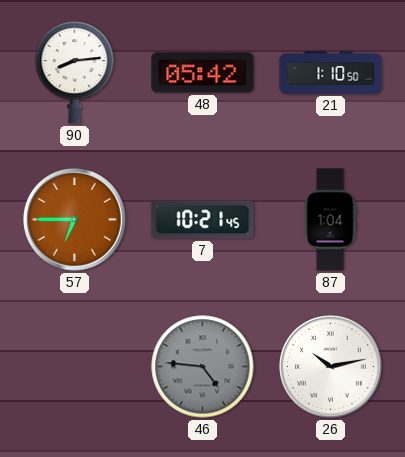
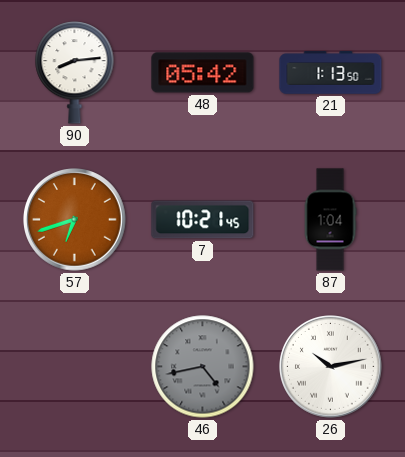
21: 1:10 -> 1:13 (331, 73)
57: 6:45 -> 6:42 (75, 220)
46: 4:46 -> 4:43 (203, 367)
